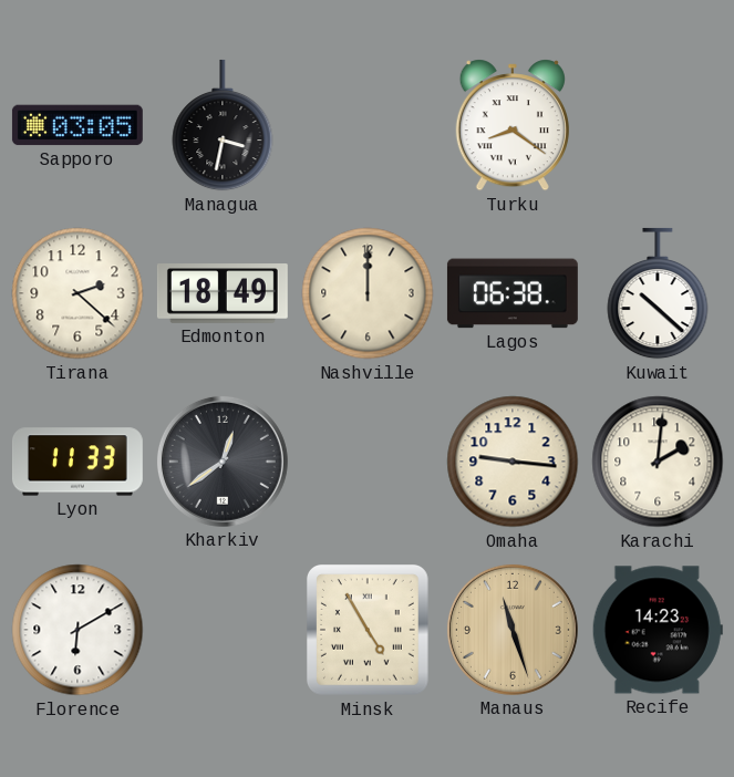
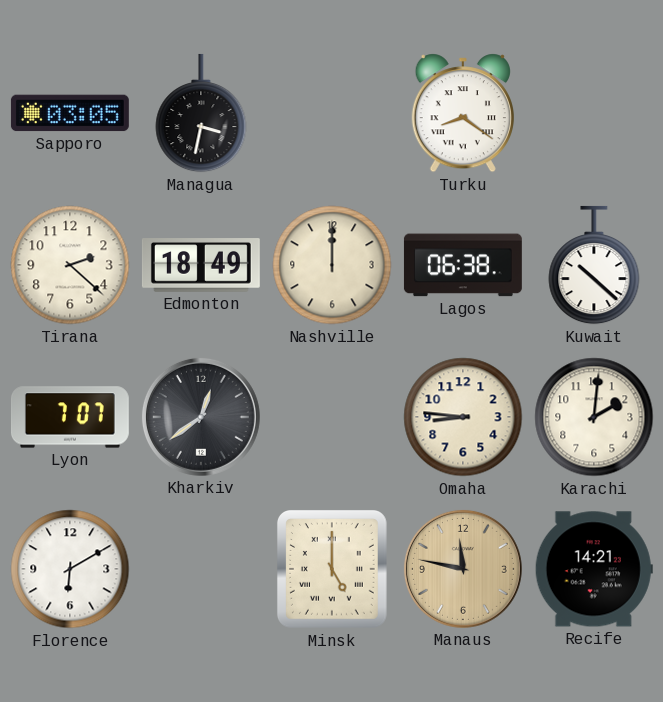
Lyon: 11:33 -> 7:07 (70, 417)
Omaha: 9:16 -> 8:46 (463, 417)
Minsk: 4:55 -> 5:00 (332, 570)
Manaus: 11:27 -> 11:47 (463, 569)
Recife: 14:23 -> 14:21 (594, 569)
